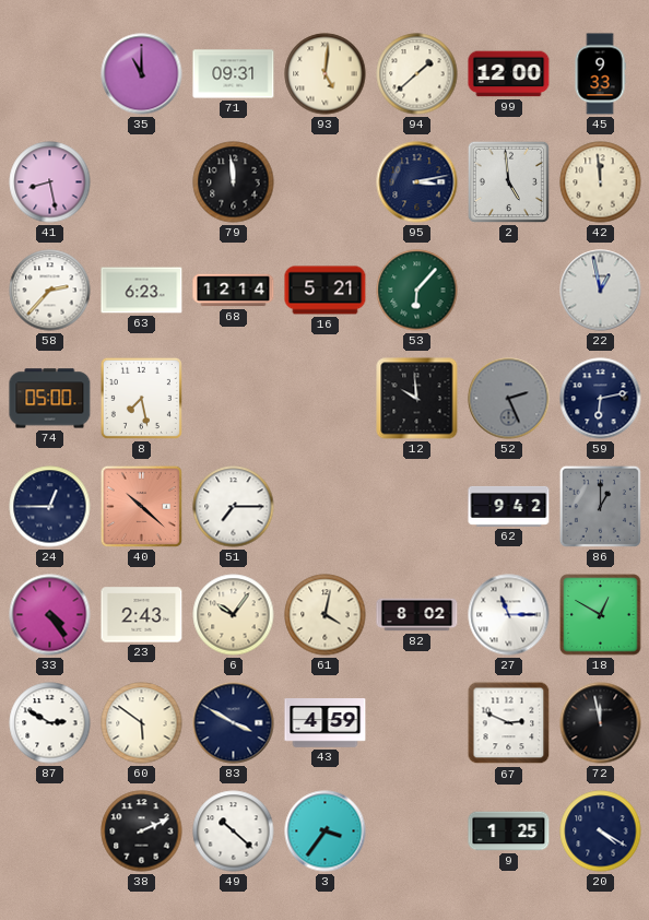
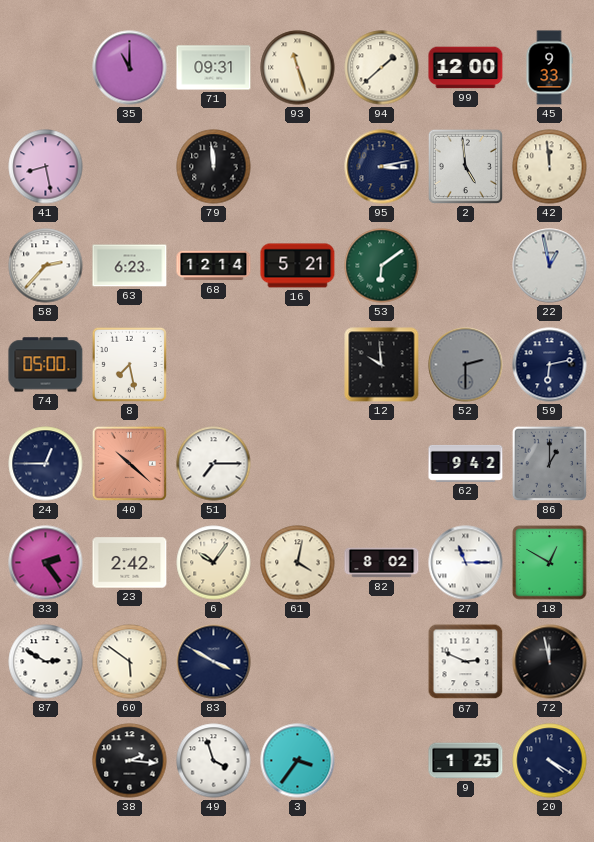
93: 5:01 -> 11:27 (298, 68)
53: 6:07 -> 6:09 (382, 266)
52: 2:26 -> 2:30 (466, 365)
33: 4:24 -> 2:24 (46, 563)
23: 2:43 -> 2:42 (130, 563)
43: 4:59 -> none (326, 723)
38: 2:11 -> 2:16 (130, 761)
49: 10:22 -> 3:57 (214, 761)
